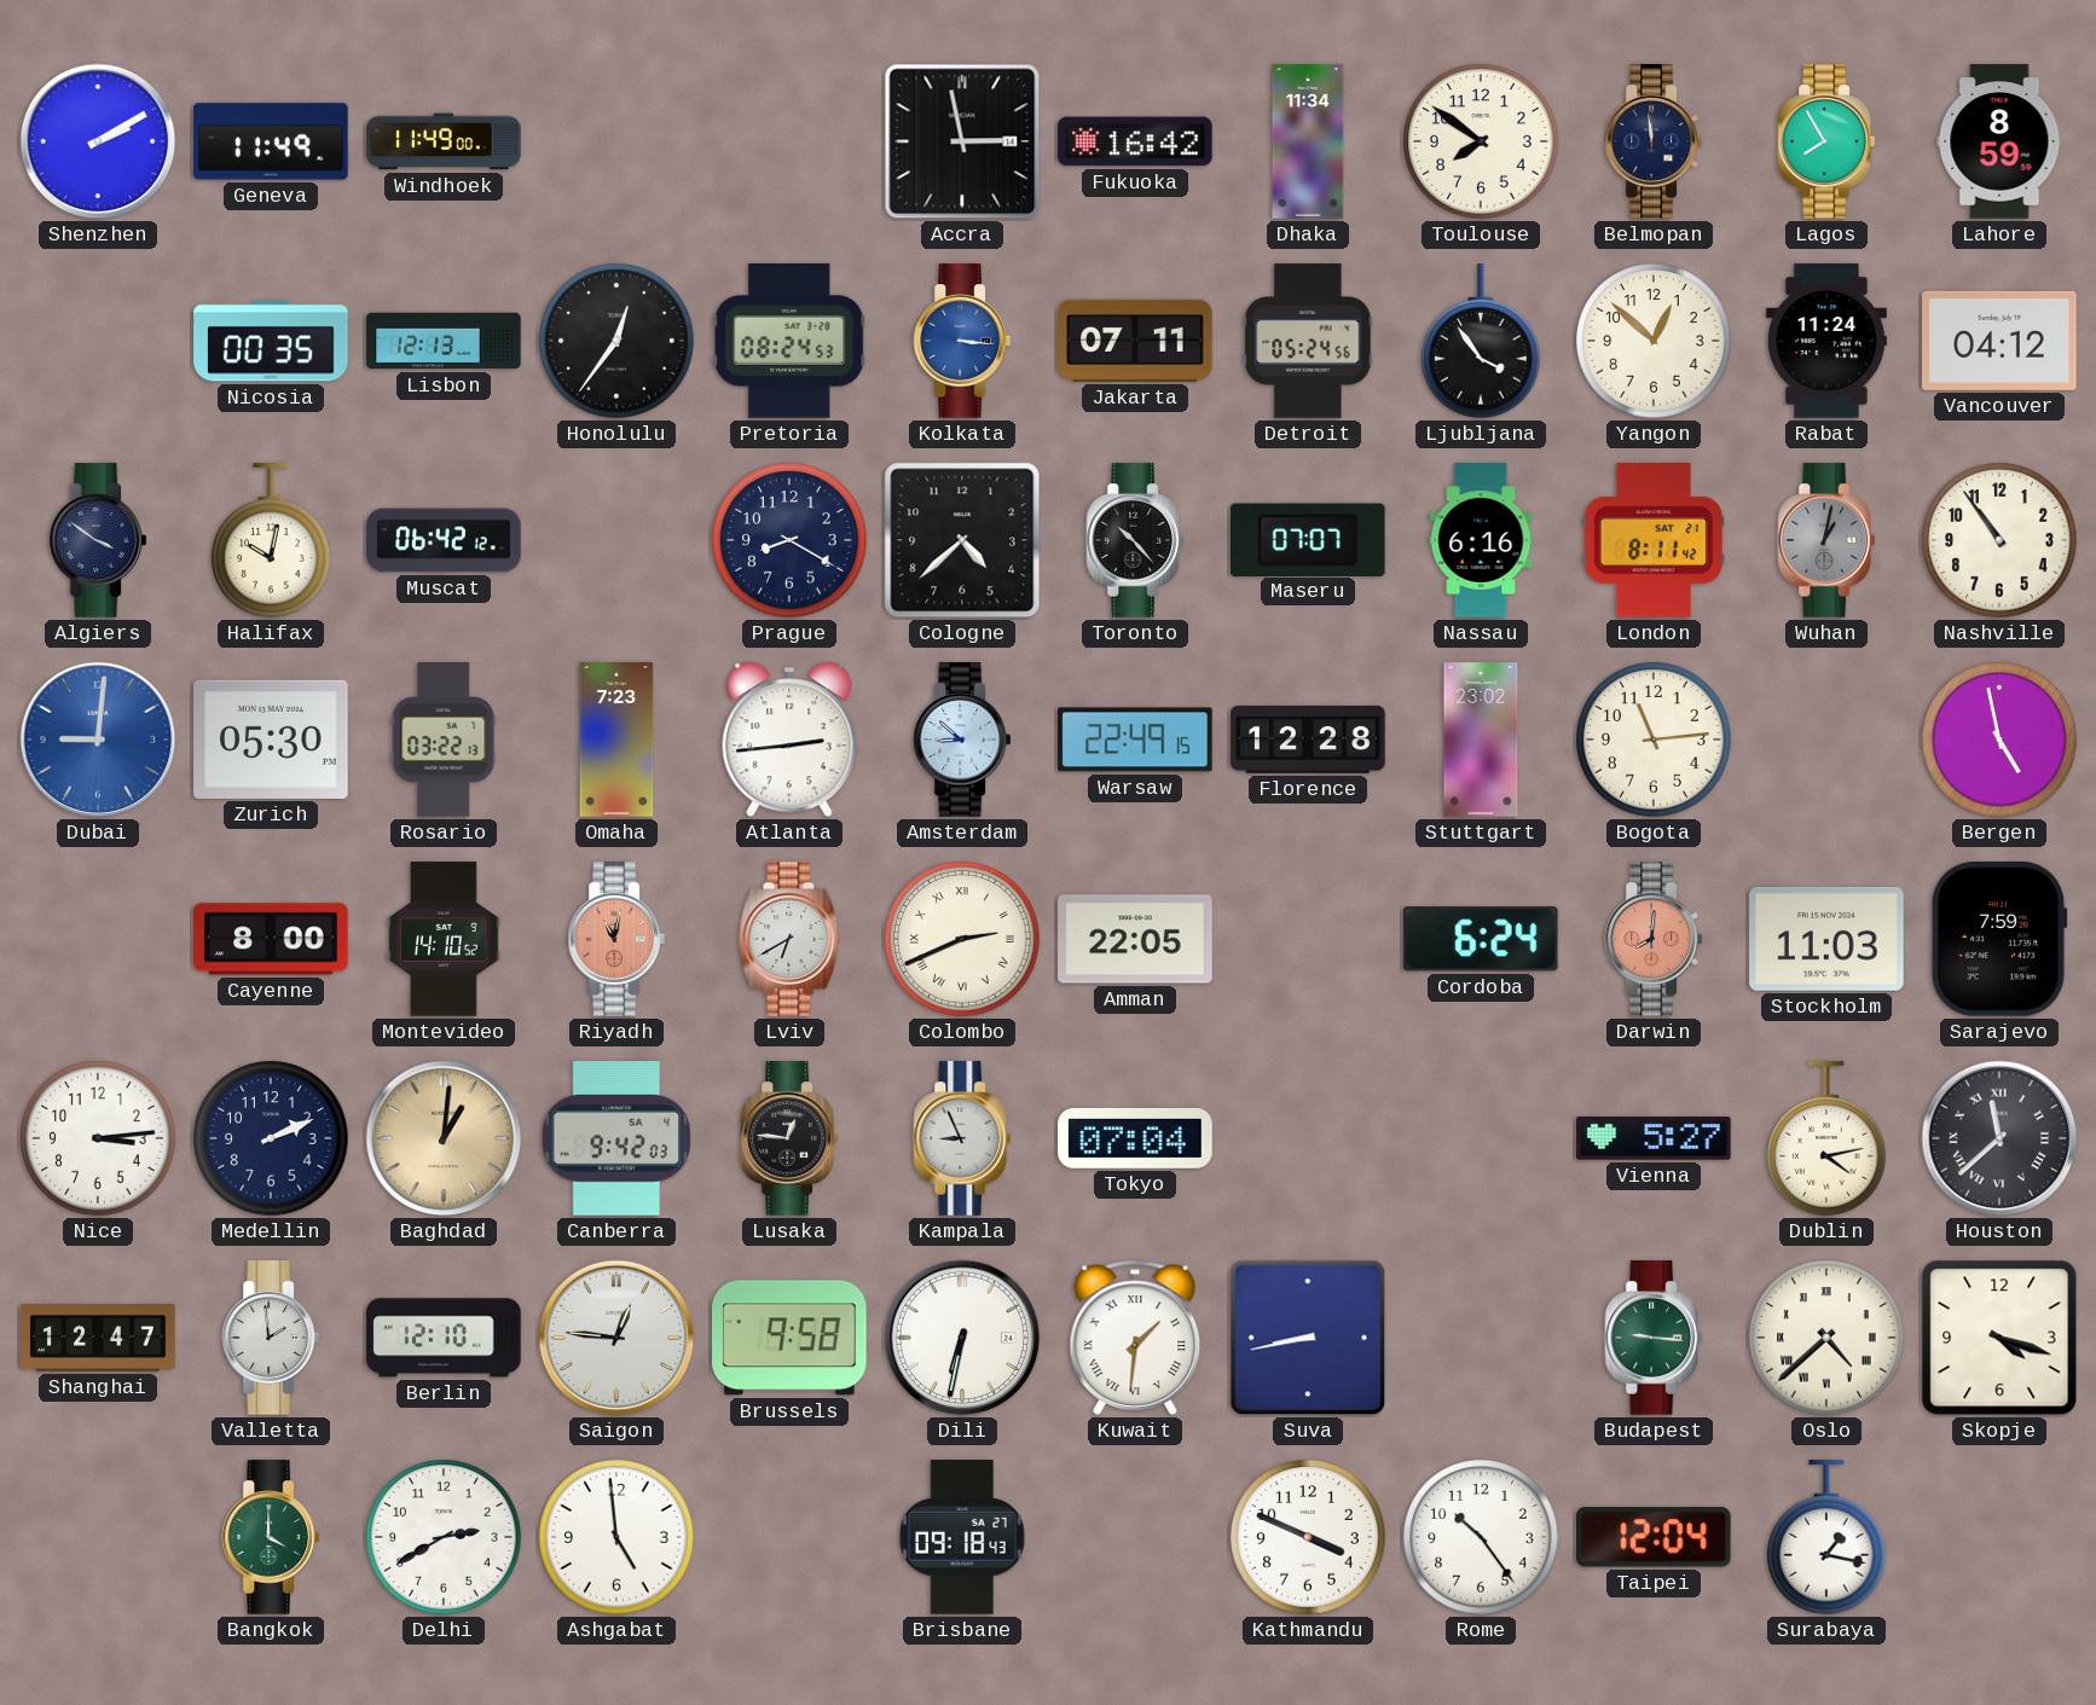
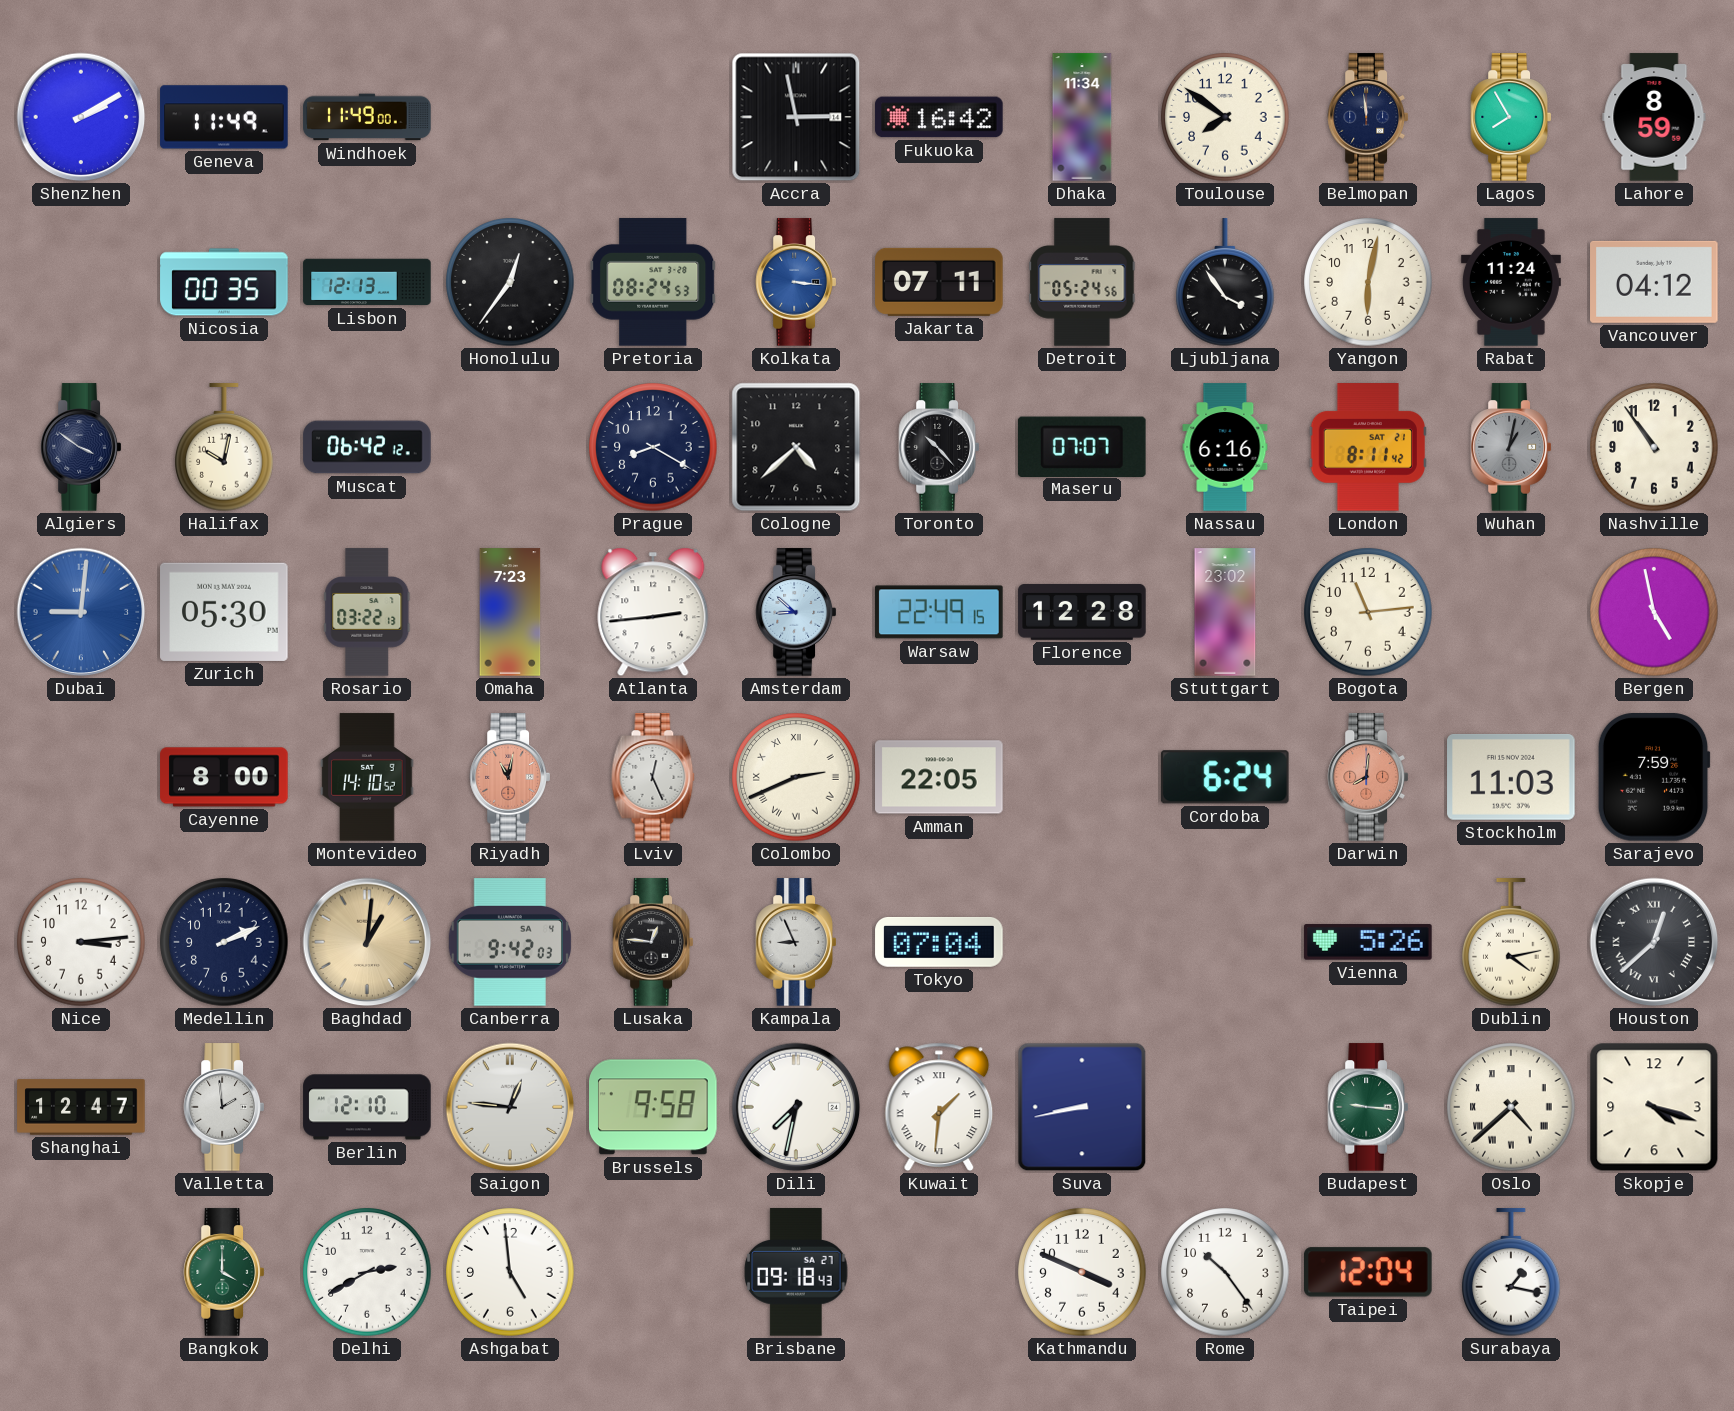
Yangon: 12:52 -> 6:02 (1368, 282)
Lviv: 6:40 -> 12:26 (653, 777)
Vienna: 5:27 -> 5:26 (1368, 942)
Houston: 11:38 -> 12:38 (1654, 942)
Dili: 6:32 -> 7:32 (796, 1107)
